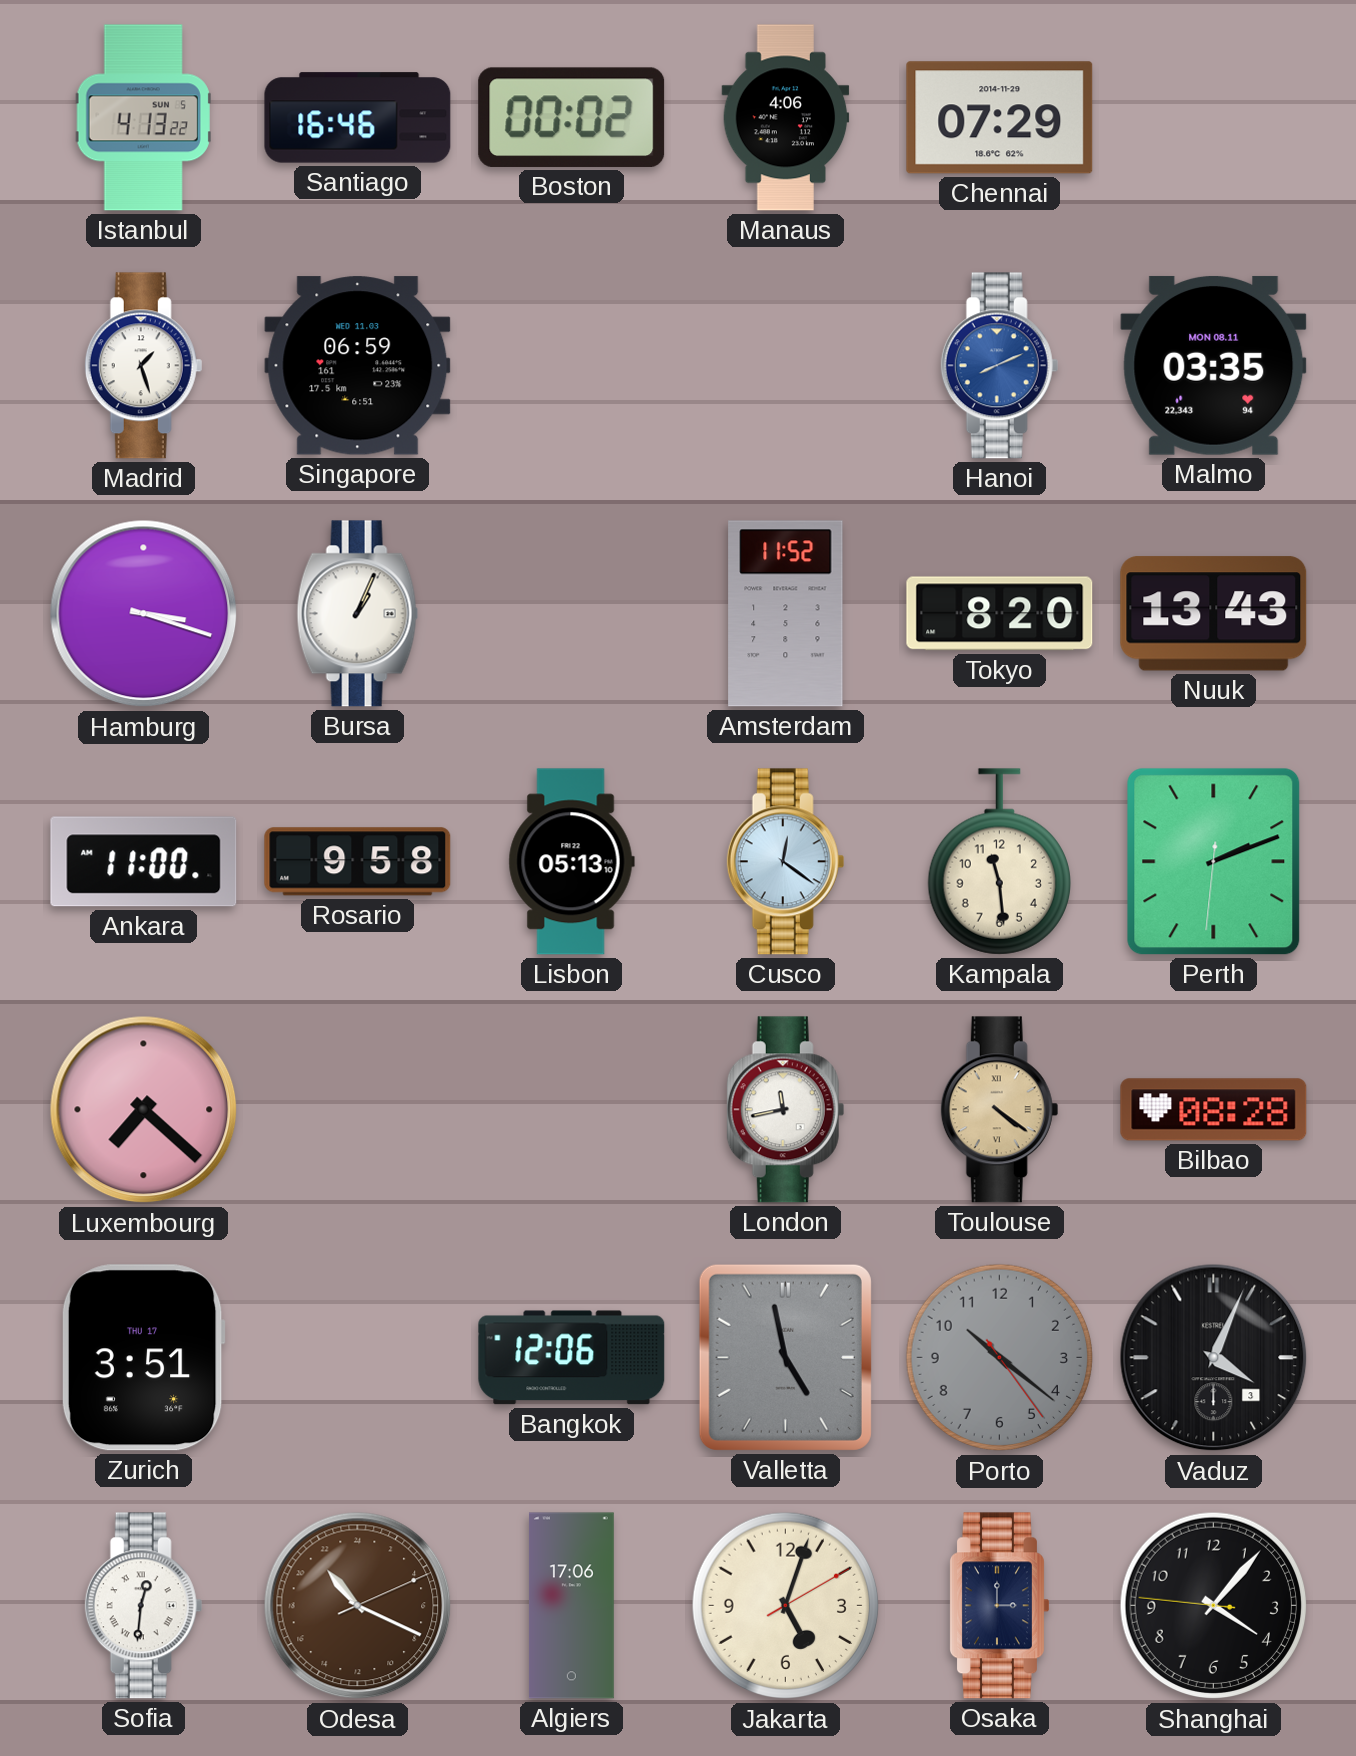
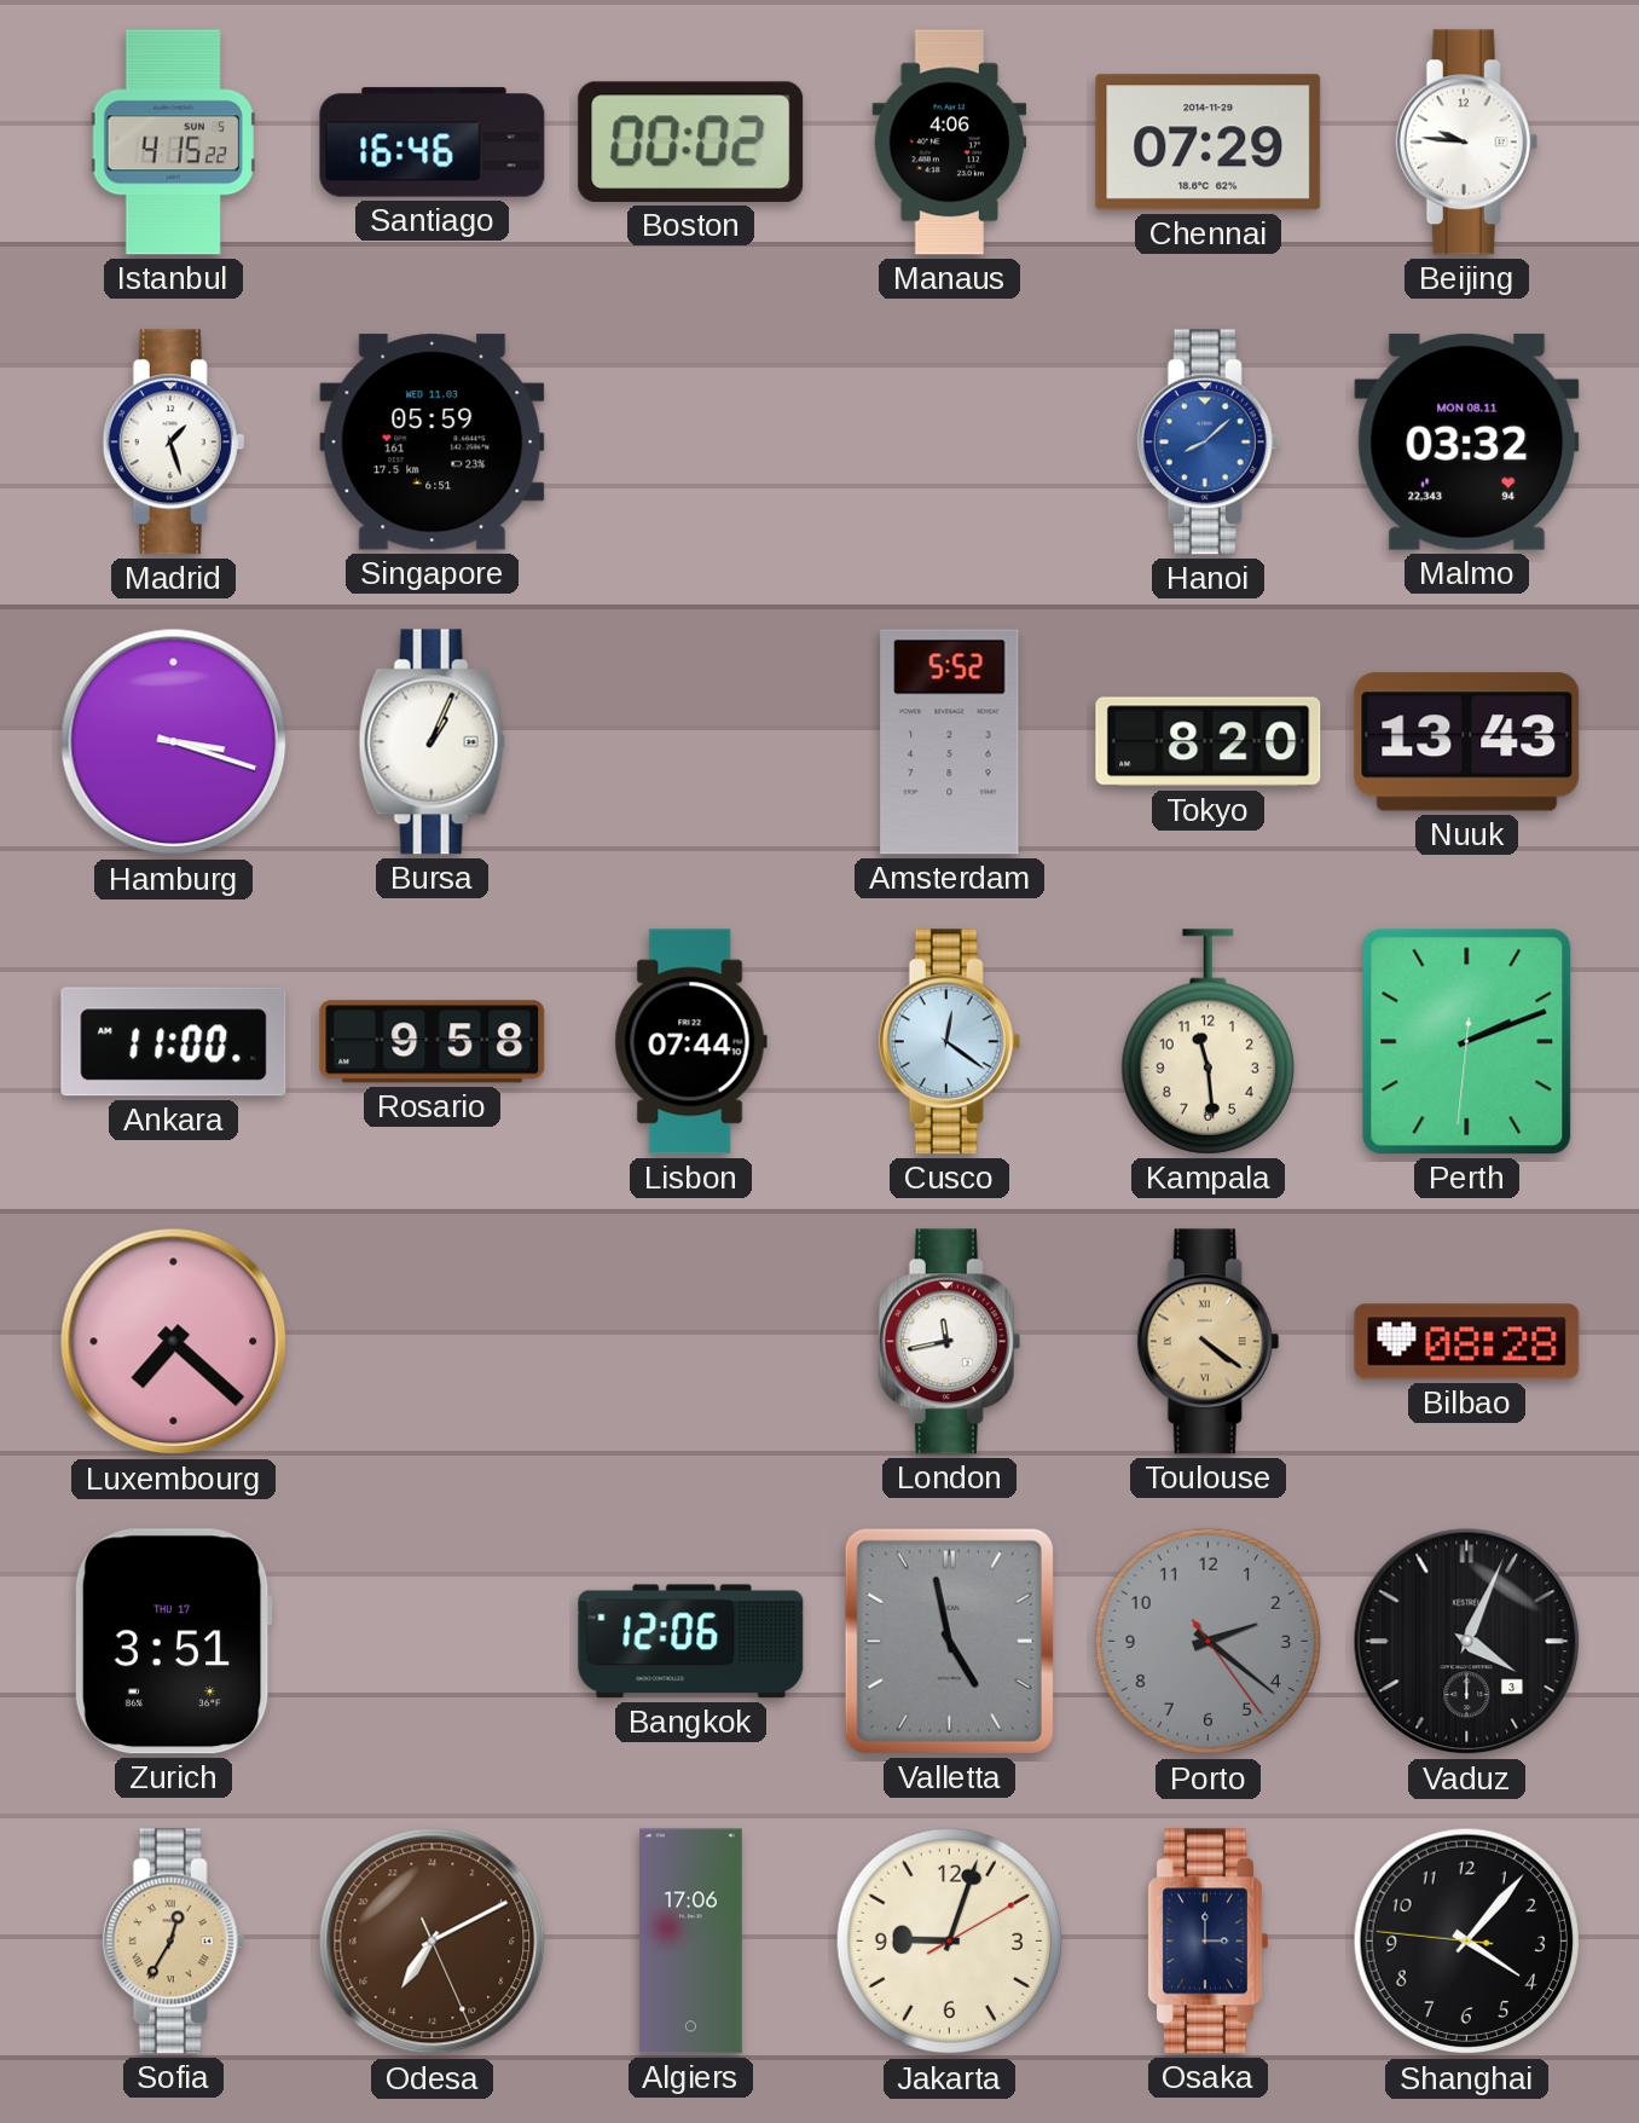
Istanbul: 4:13 -> 4:15 (173, 143)
Beijing: none -> 9:46 (1467, 143)
Singapore: 06:59 -> 05:59 (433, 442)
Hanoi: 8:11 -> 8:08 (1209, 442)
Malmo: 03:35 -> 03:32 (1467, 441)
Amsterdam: 11:52 -> 5:52 (950, 742)
Lisbon: 05:13 -> 07:44 (690, 1042)
Porto: 10:21 -> 2:21 (1209, 1642)
Sofia: 12:31 -> 12:35 (174, 1942)
Sofia dial: white -> champagne (174, 1942)
Odesa: 21:19 -> 14:10 (433, 1942)
Jakarta: 5:03 -> 9:03 (950, 1942)
